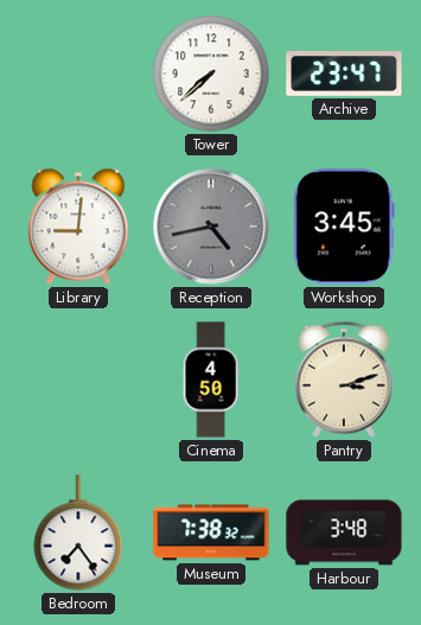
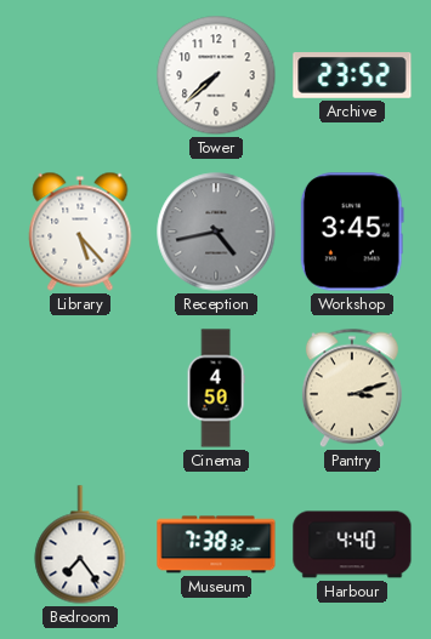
Archive: 23:47 -> 23:52 (352, 76)
Library: 9:01 -> 5:23 (80, 232)
Harbour: 3:48 -> 4:40 (352, 544)
